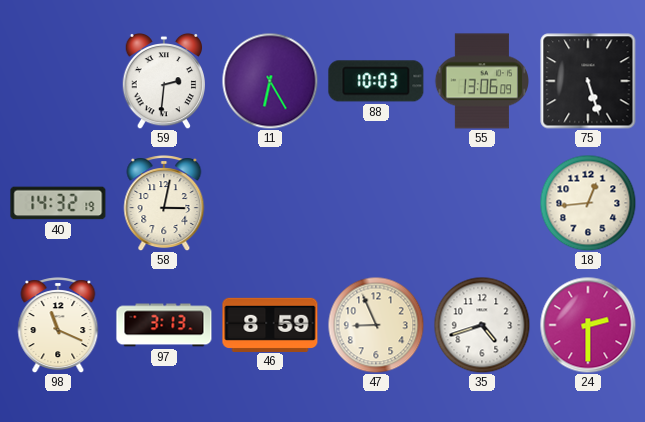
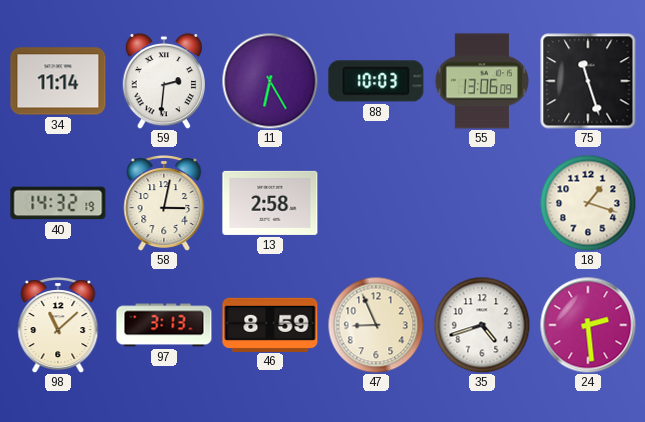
34: none -> 11:14 (58, 81)
75: 5:27 -> 11:27 (588, 81)
13: none -> 2:58 (270, 203)
18: 12:44 -> 1:18 (588, 203)
98: 11:19 -> 11:08 (58, 325)
24: 2:30 -> 2:29 (588, 325)
